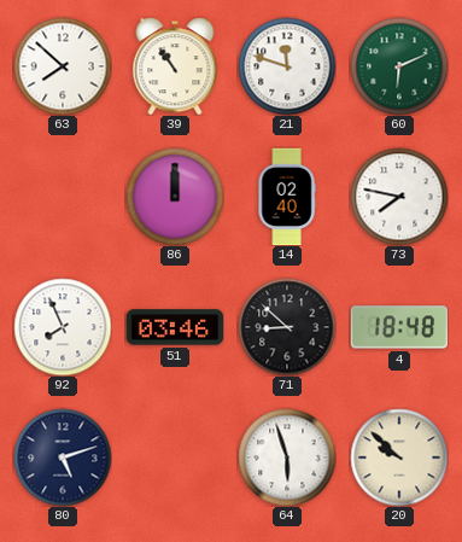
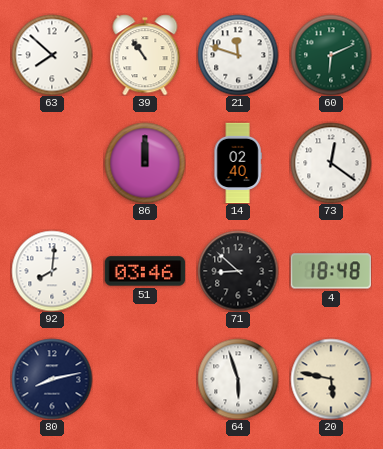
73: 7:47 -> 12:21 (331, 163)
92: 7:56 -> 8:01 (52, 271)
80: 5:12 -> 8:13 (52, 379)
20: 9:52 -> 5:47 (331, 379)
